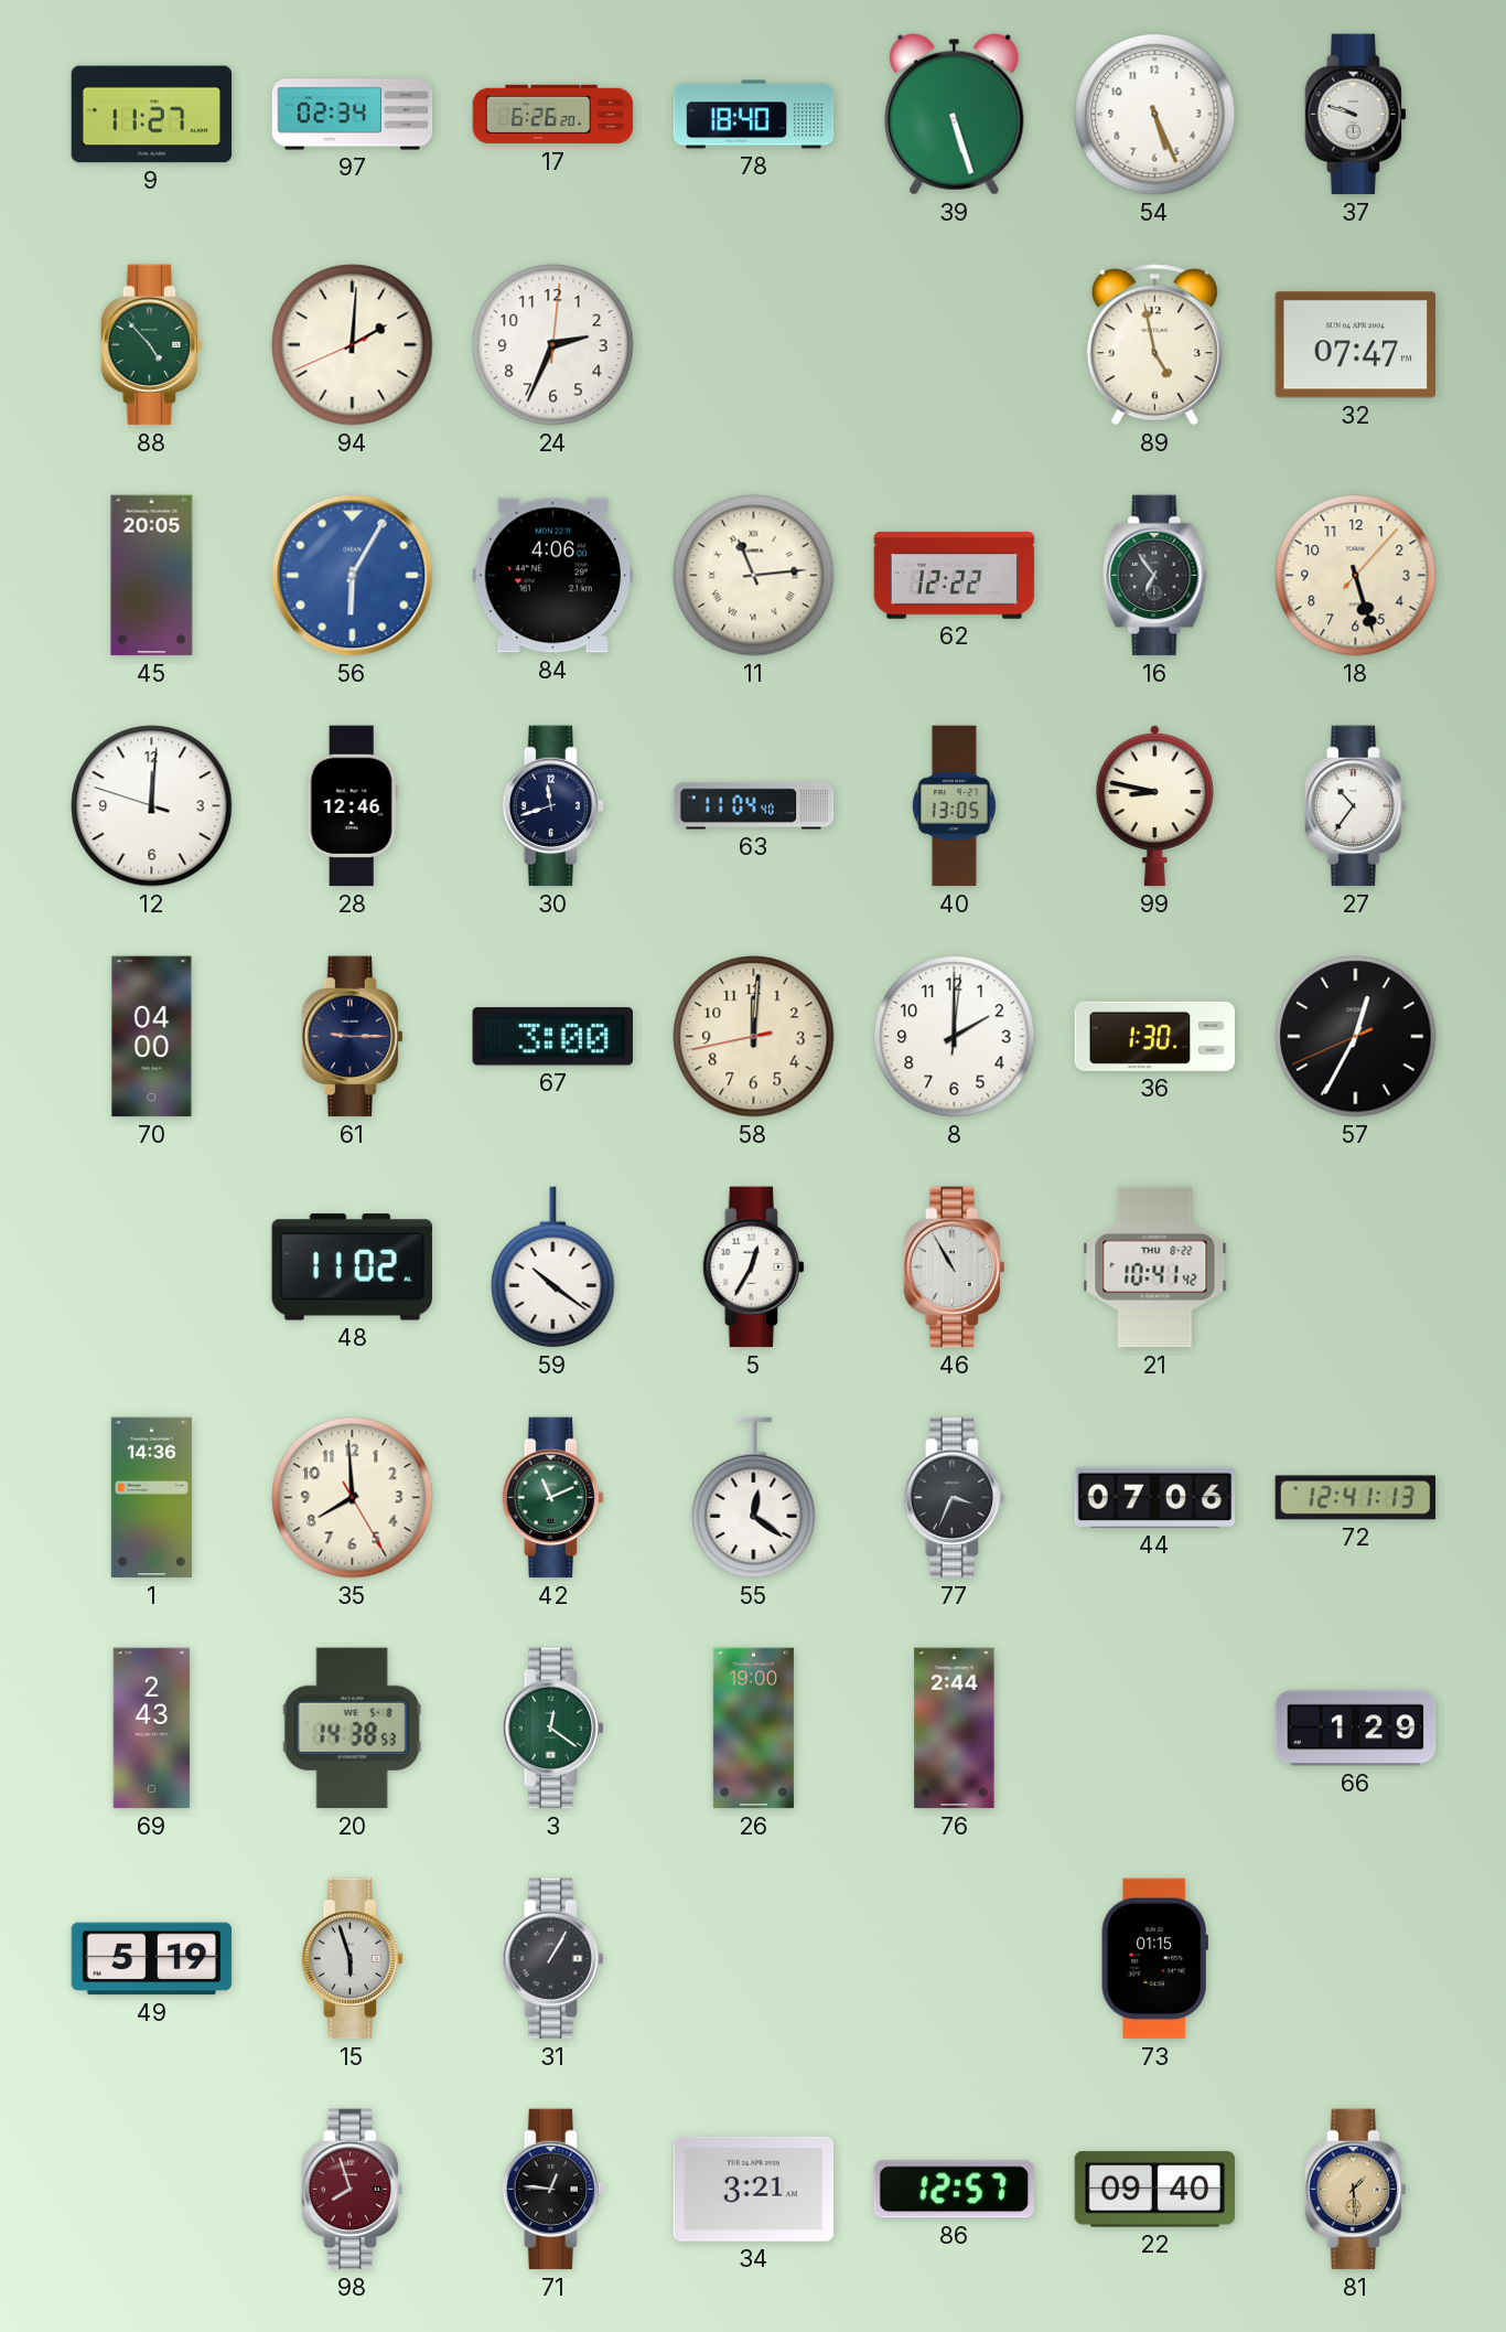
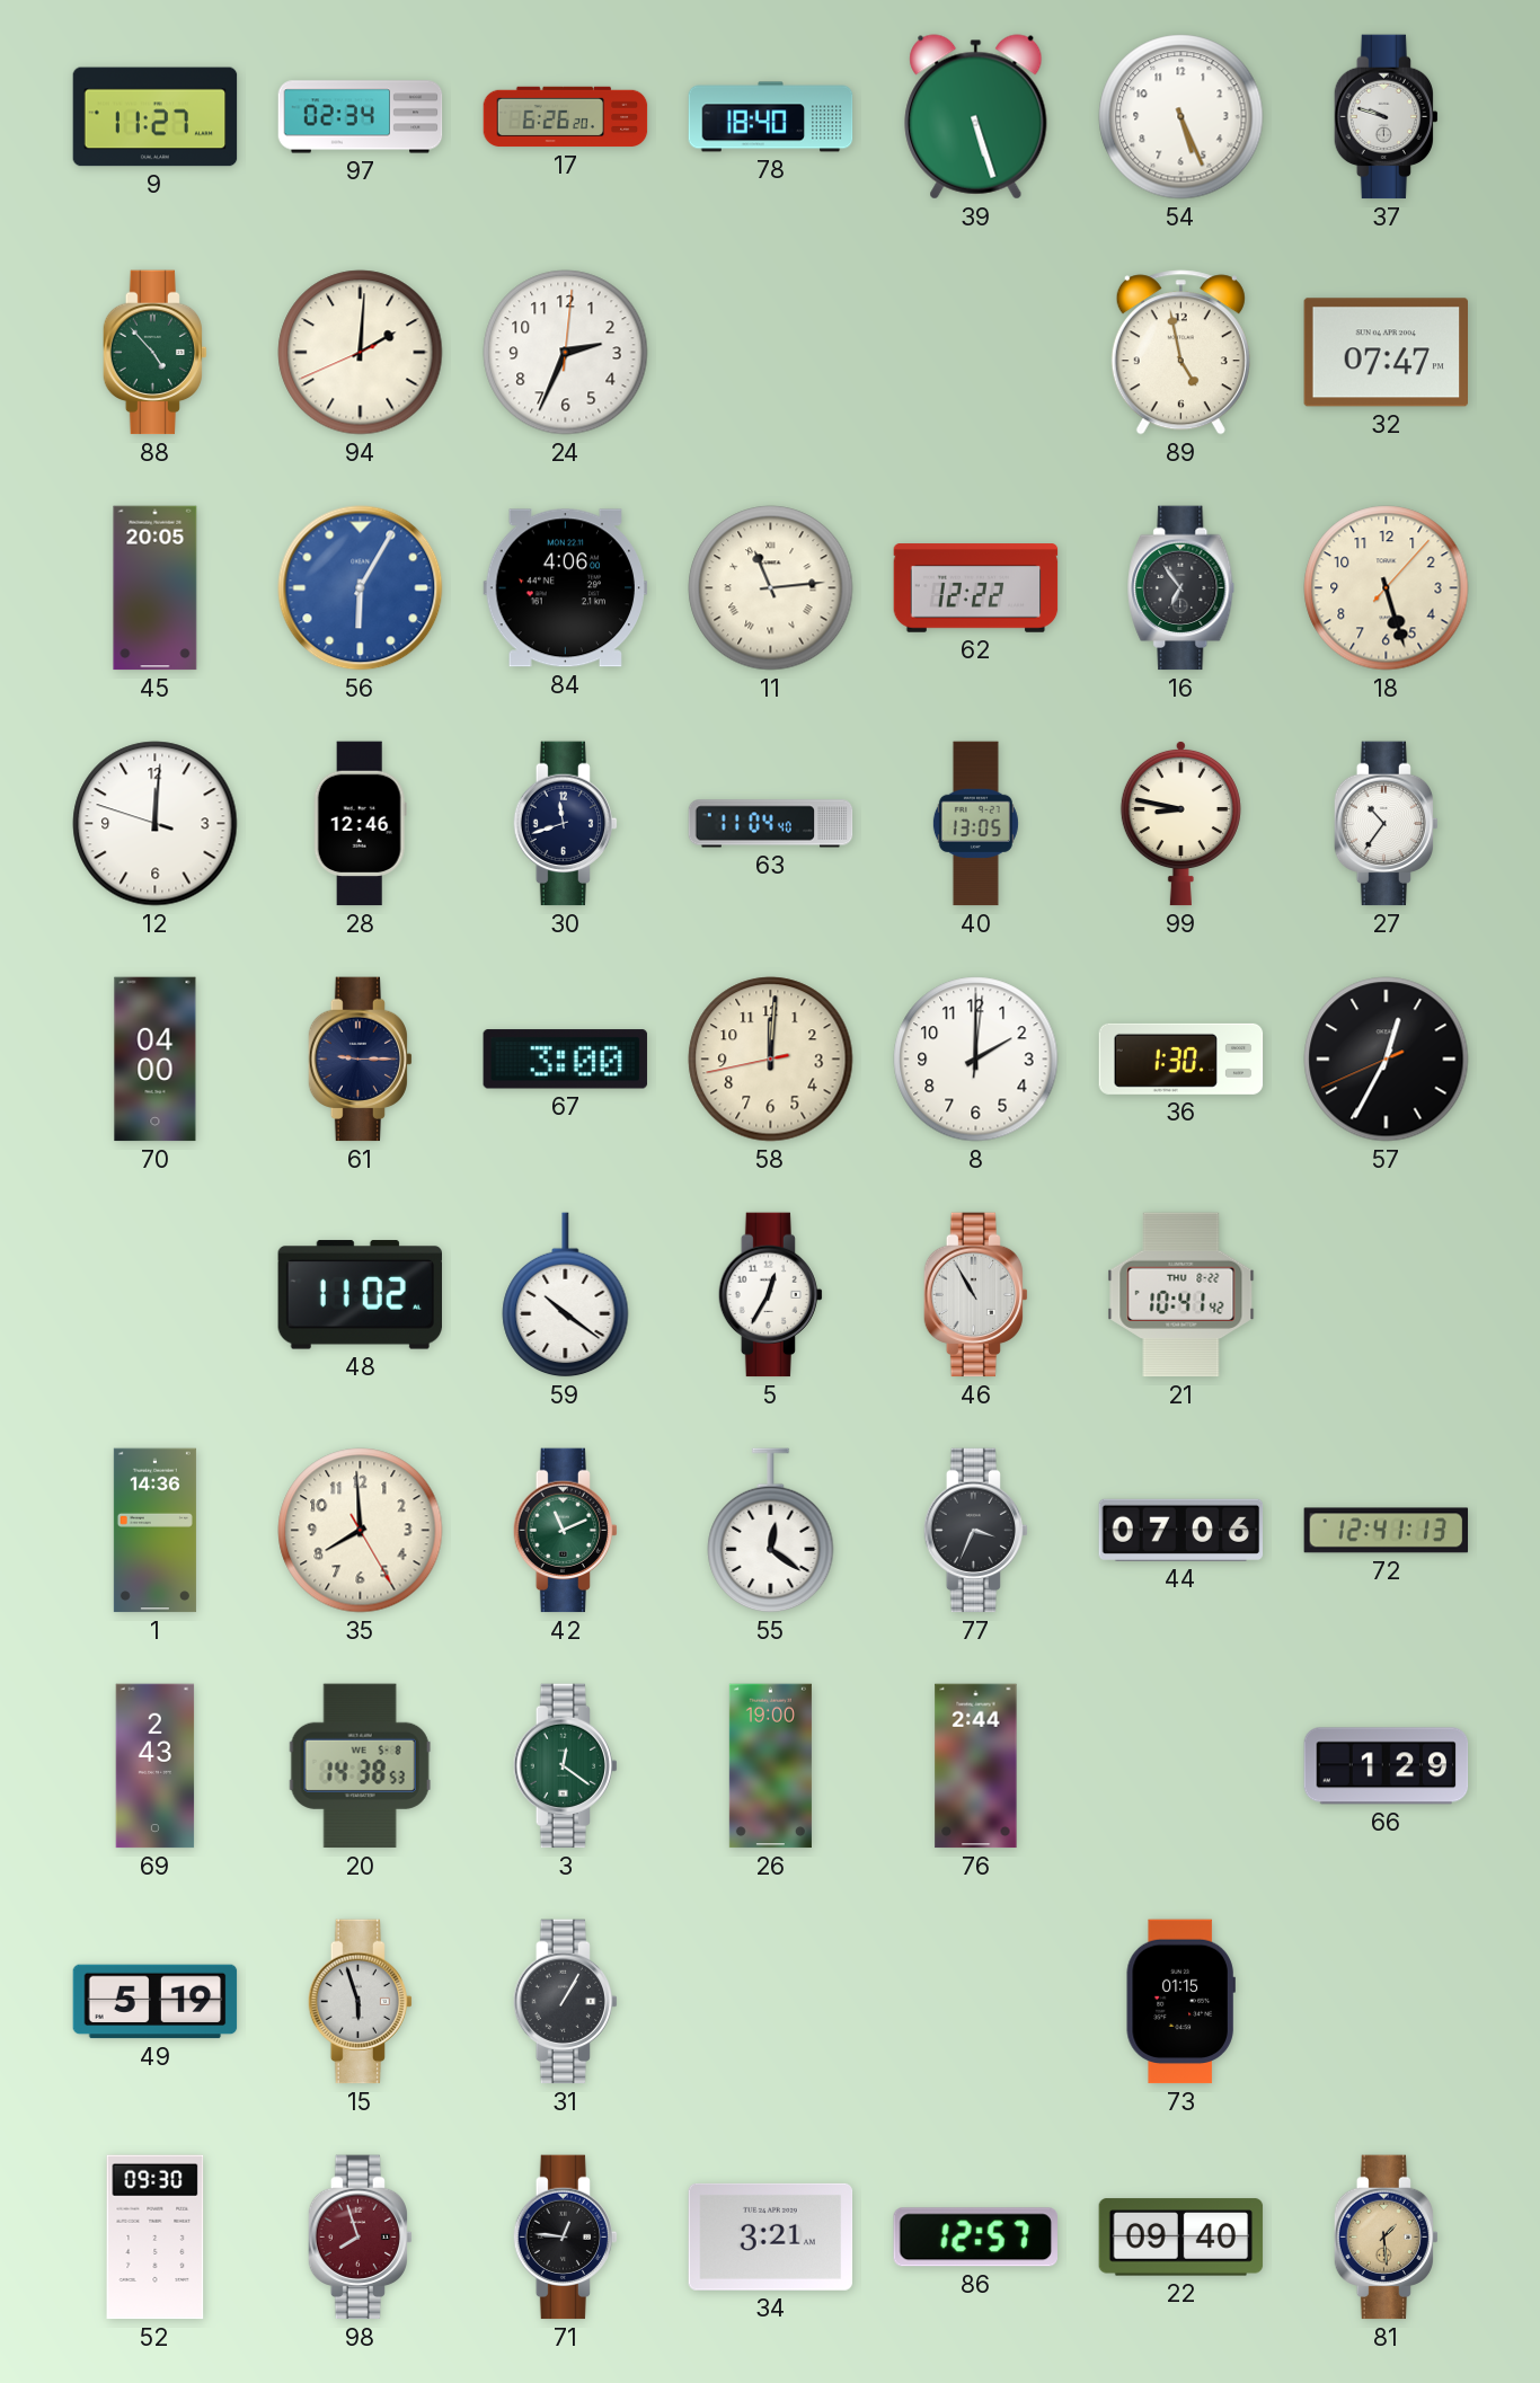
52: none -> 09:30 (156, 2238)
